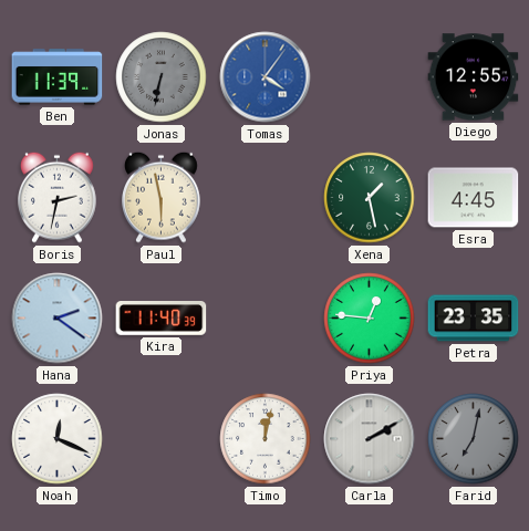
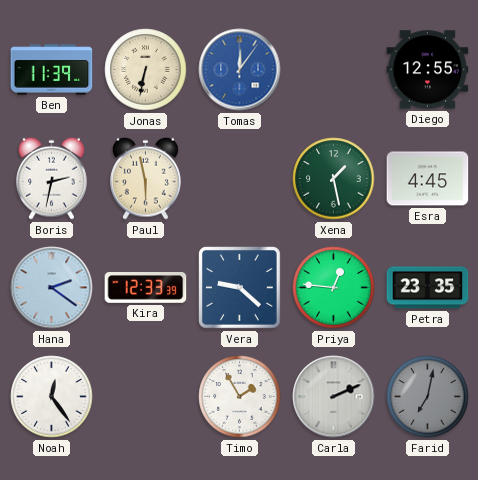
Jonas dial: grey -> cream (146, 70)
Tomas: 4:06 -> 12:06 (240, 70)
Kira: 11:40 -> 12:33 (146, 288)
Vera: none -> 9:22 (240, 288)
Noah: 12:19 -> 12:24 (52, 397)
Timo: 12:02 -> 1:55 (240, 397)
Carla: 2:10 -> 2:11 (334, 397)
